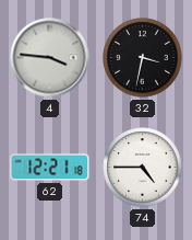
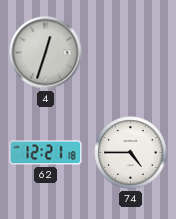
4: 3:46 -> 12:33 (46, 53)
32: 3:32 -> none (143, 58)
